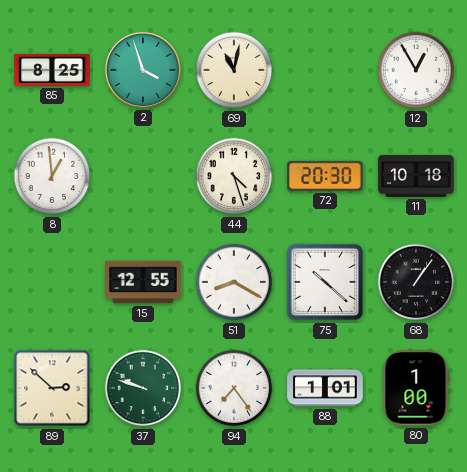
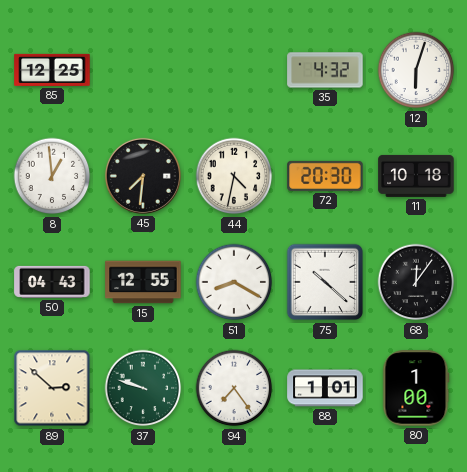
85: 8:25 -> 12:25 (52, 70)
2: 3:57 -> none (143, 70)
69: 11:02 -> none (234, 70)
35: none -> 4:32 (325, 70)
12: 12:55 -> 6:03 (416, 70)
45: none -> 7:31 (143, 176)
44: 4:27 -> 4:32 (234, 176)
50: none -> 04:43 (52, 282)
68: 1:06 -> 12:06 (416, 282)
